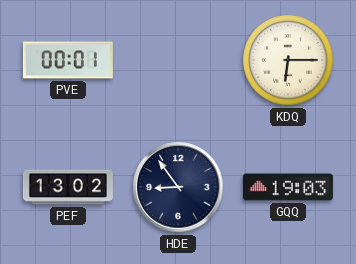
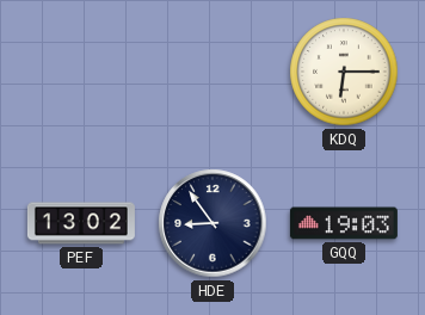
PVE: 00:01 -> none (68, 60)
